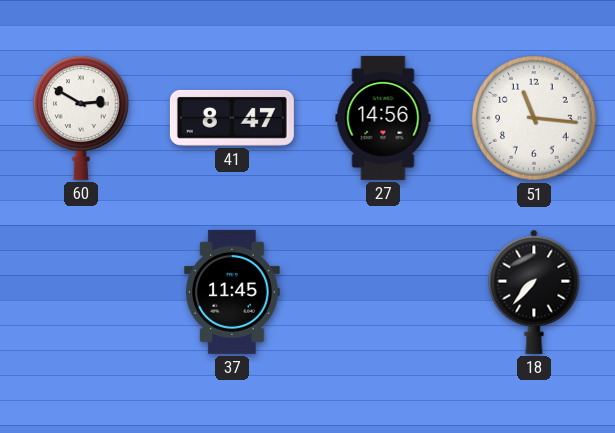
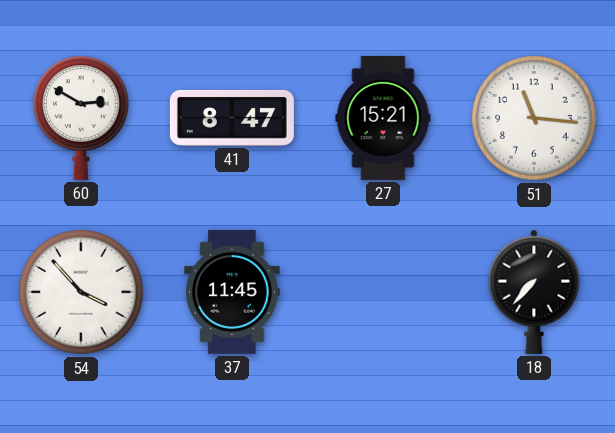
27: 14:56 -> 15:21 (383, 118)
54: none -> 3:53 (81, 292)
